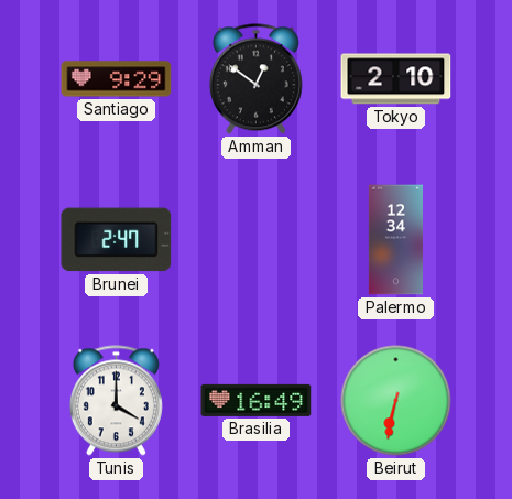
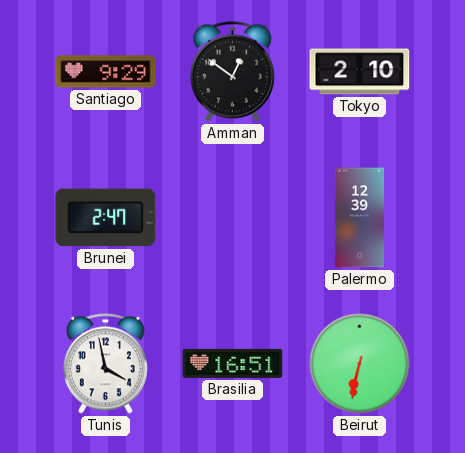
Palermo: 12:34 -> 12:39 (359, 218)
Tunis: 4:00 -> 3:58 (105, 364)
Brasilia: 16:49 -> 16:51 (233, 363)
